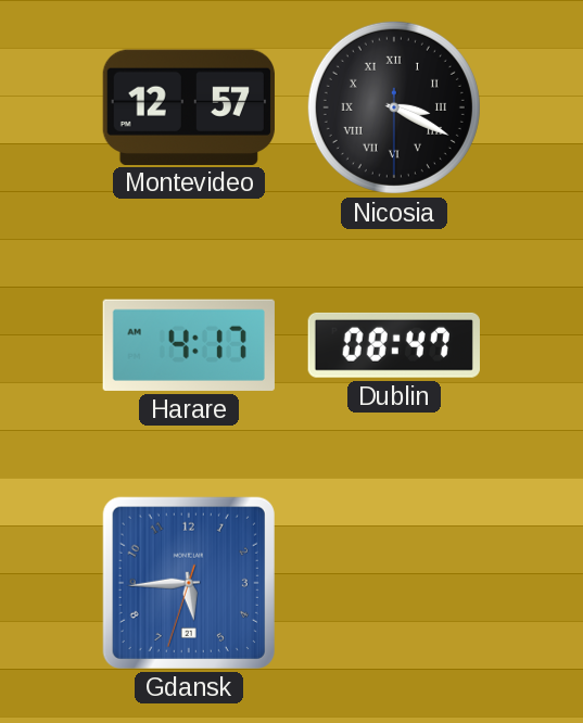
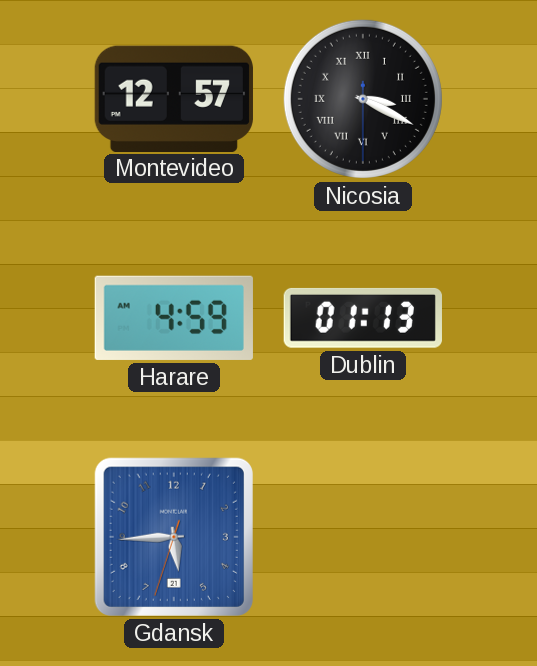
Harare: 4:17 -> 4:59 (174, 318)
Dublin: 08:47 -> 01:13 (363, 318)
